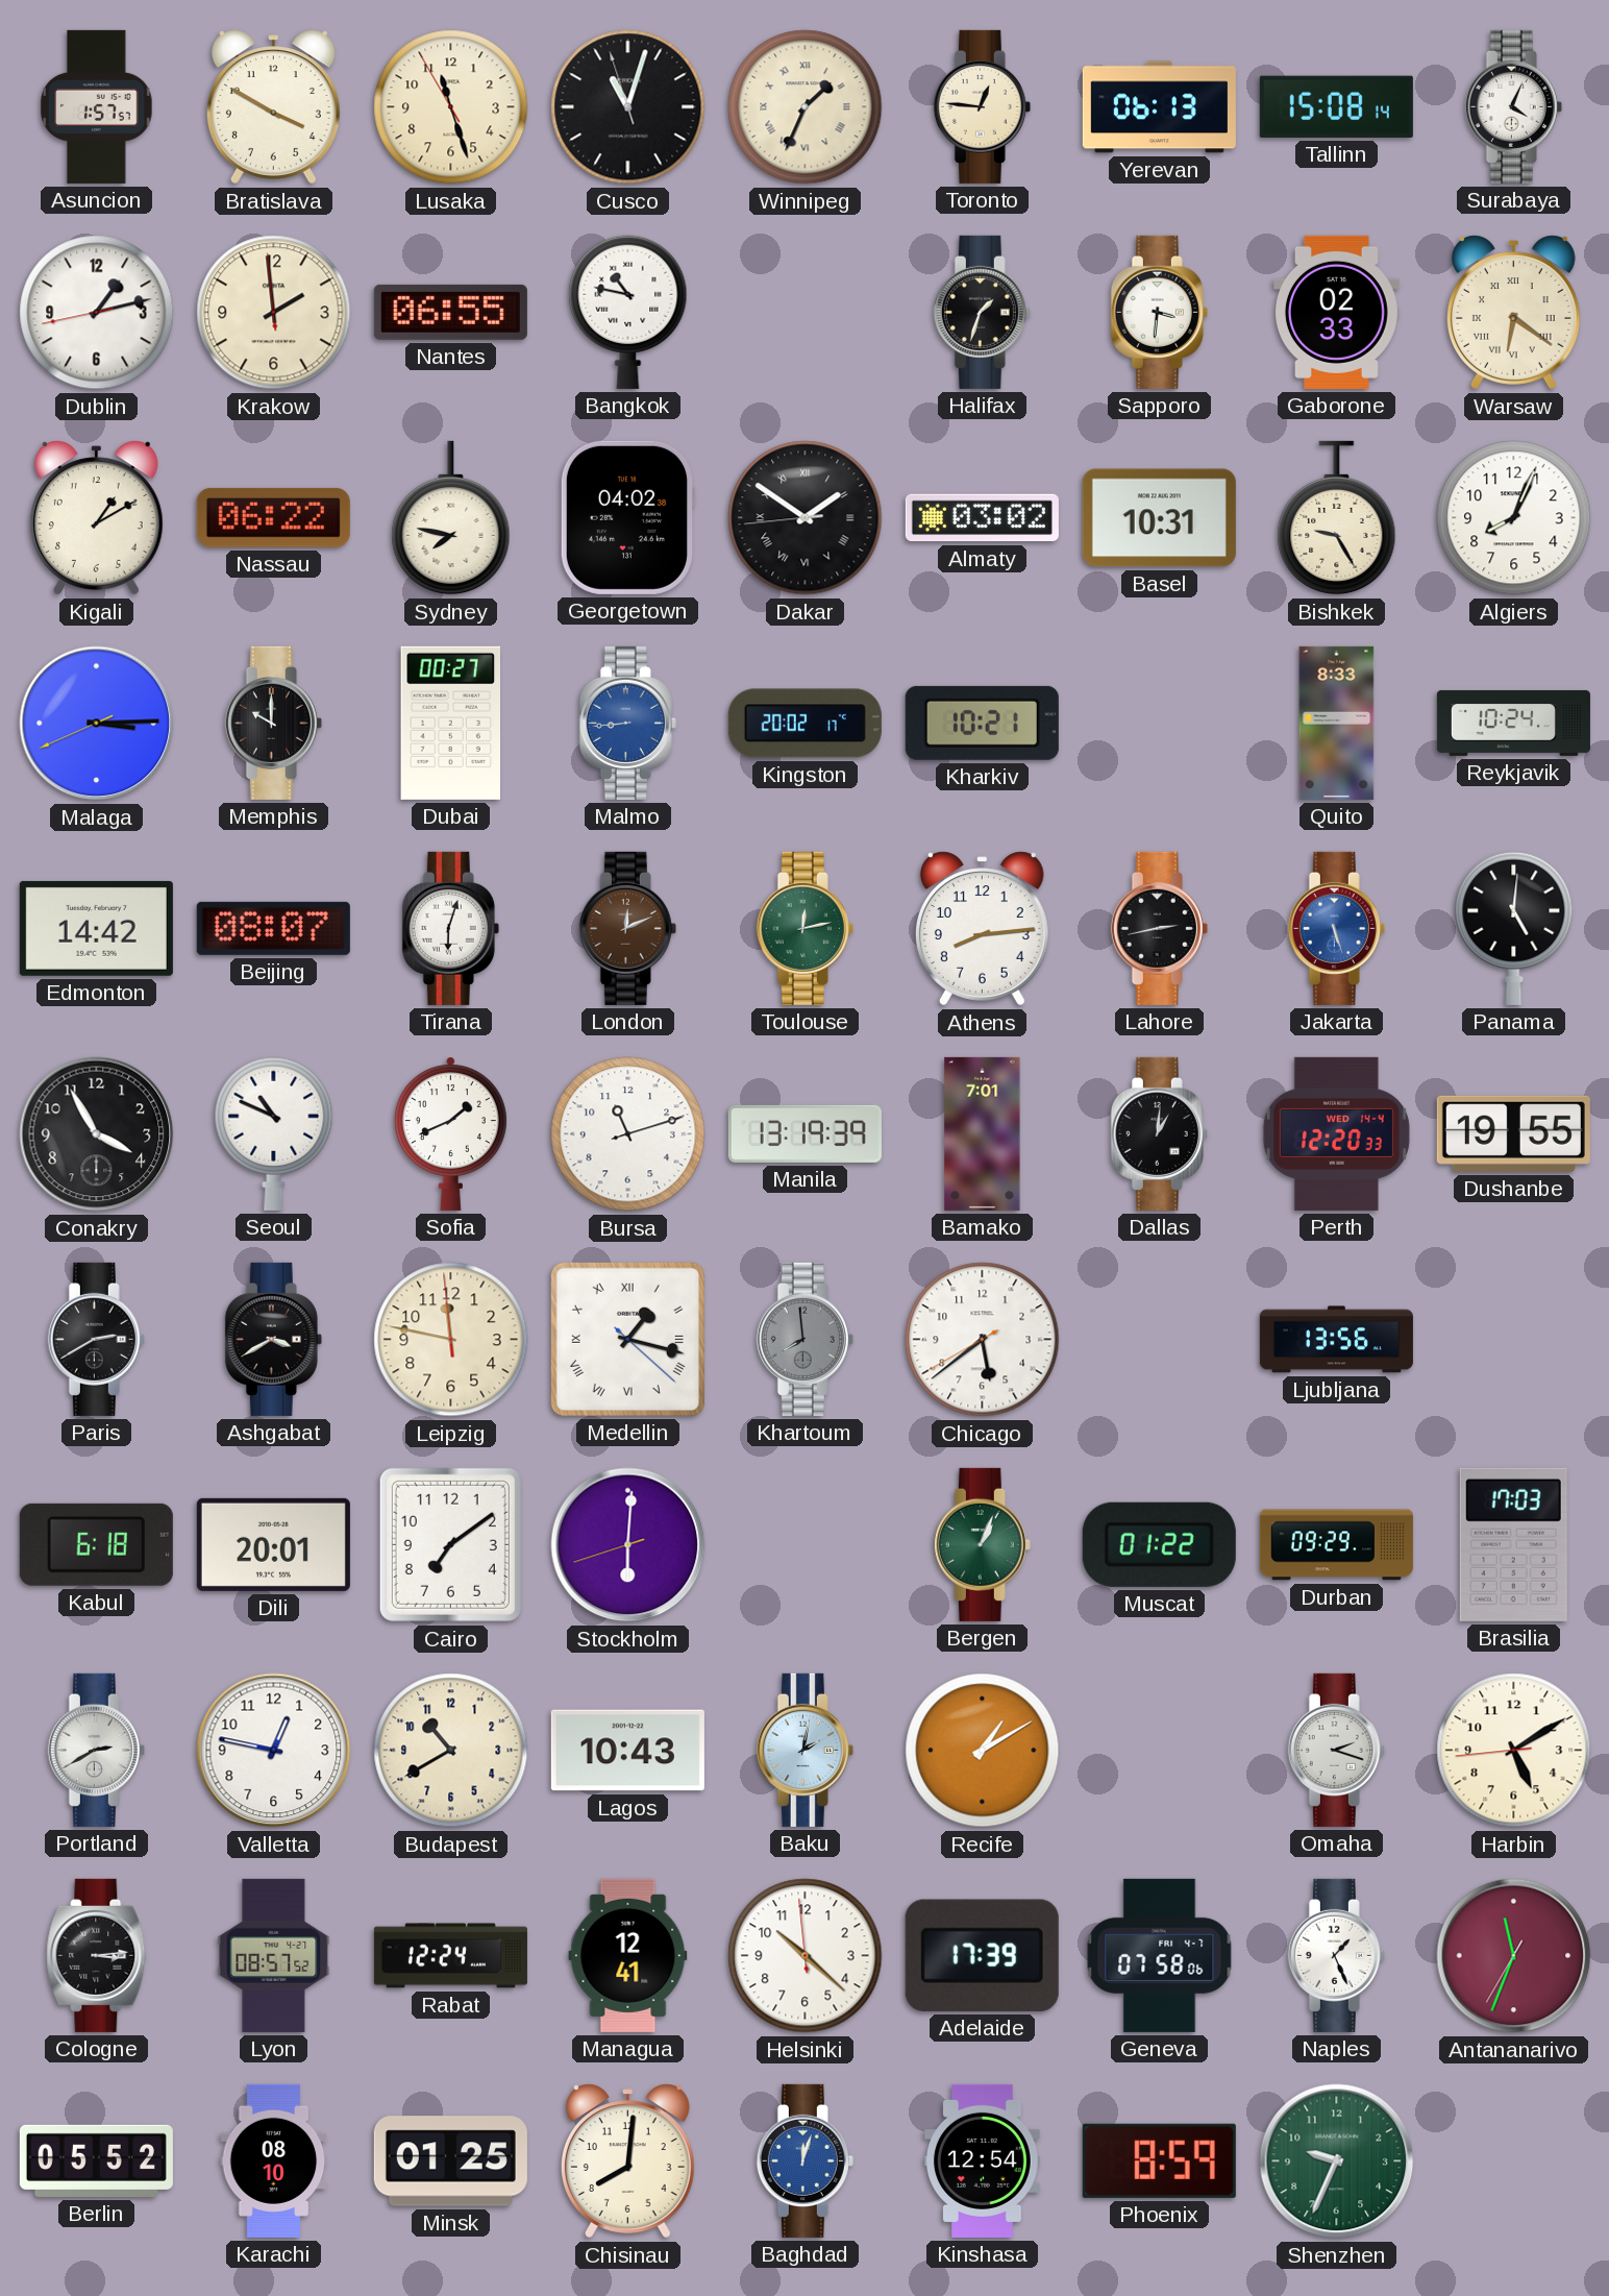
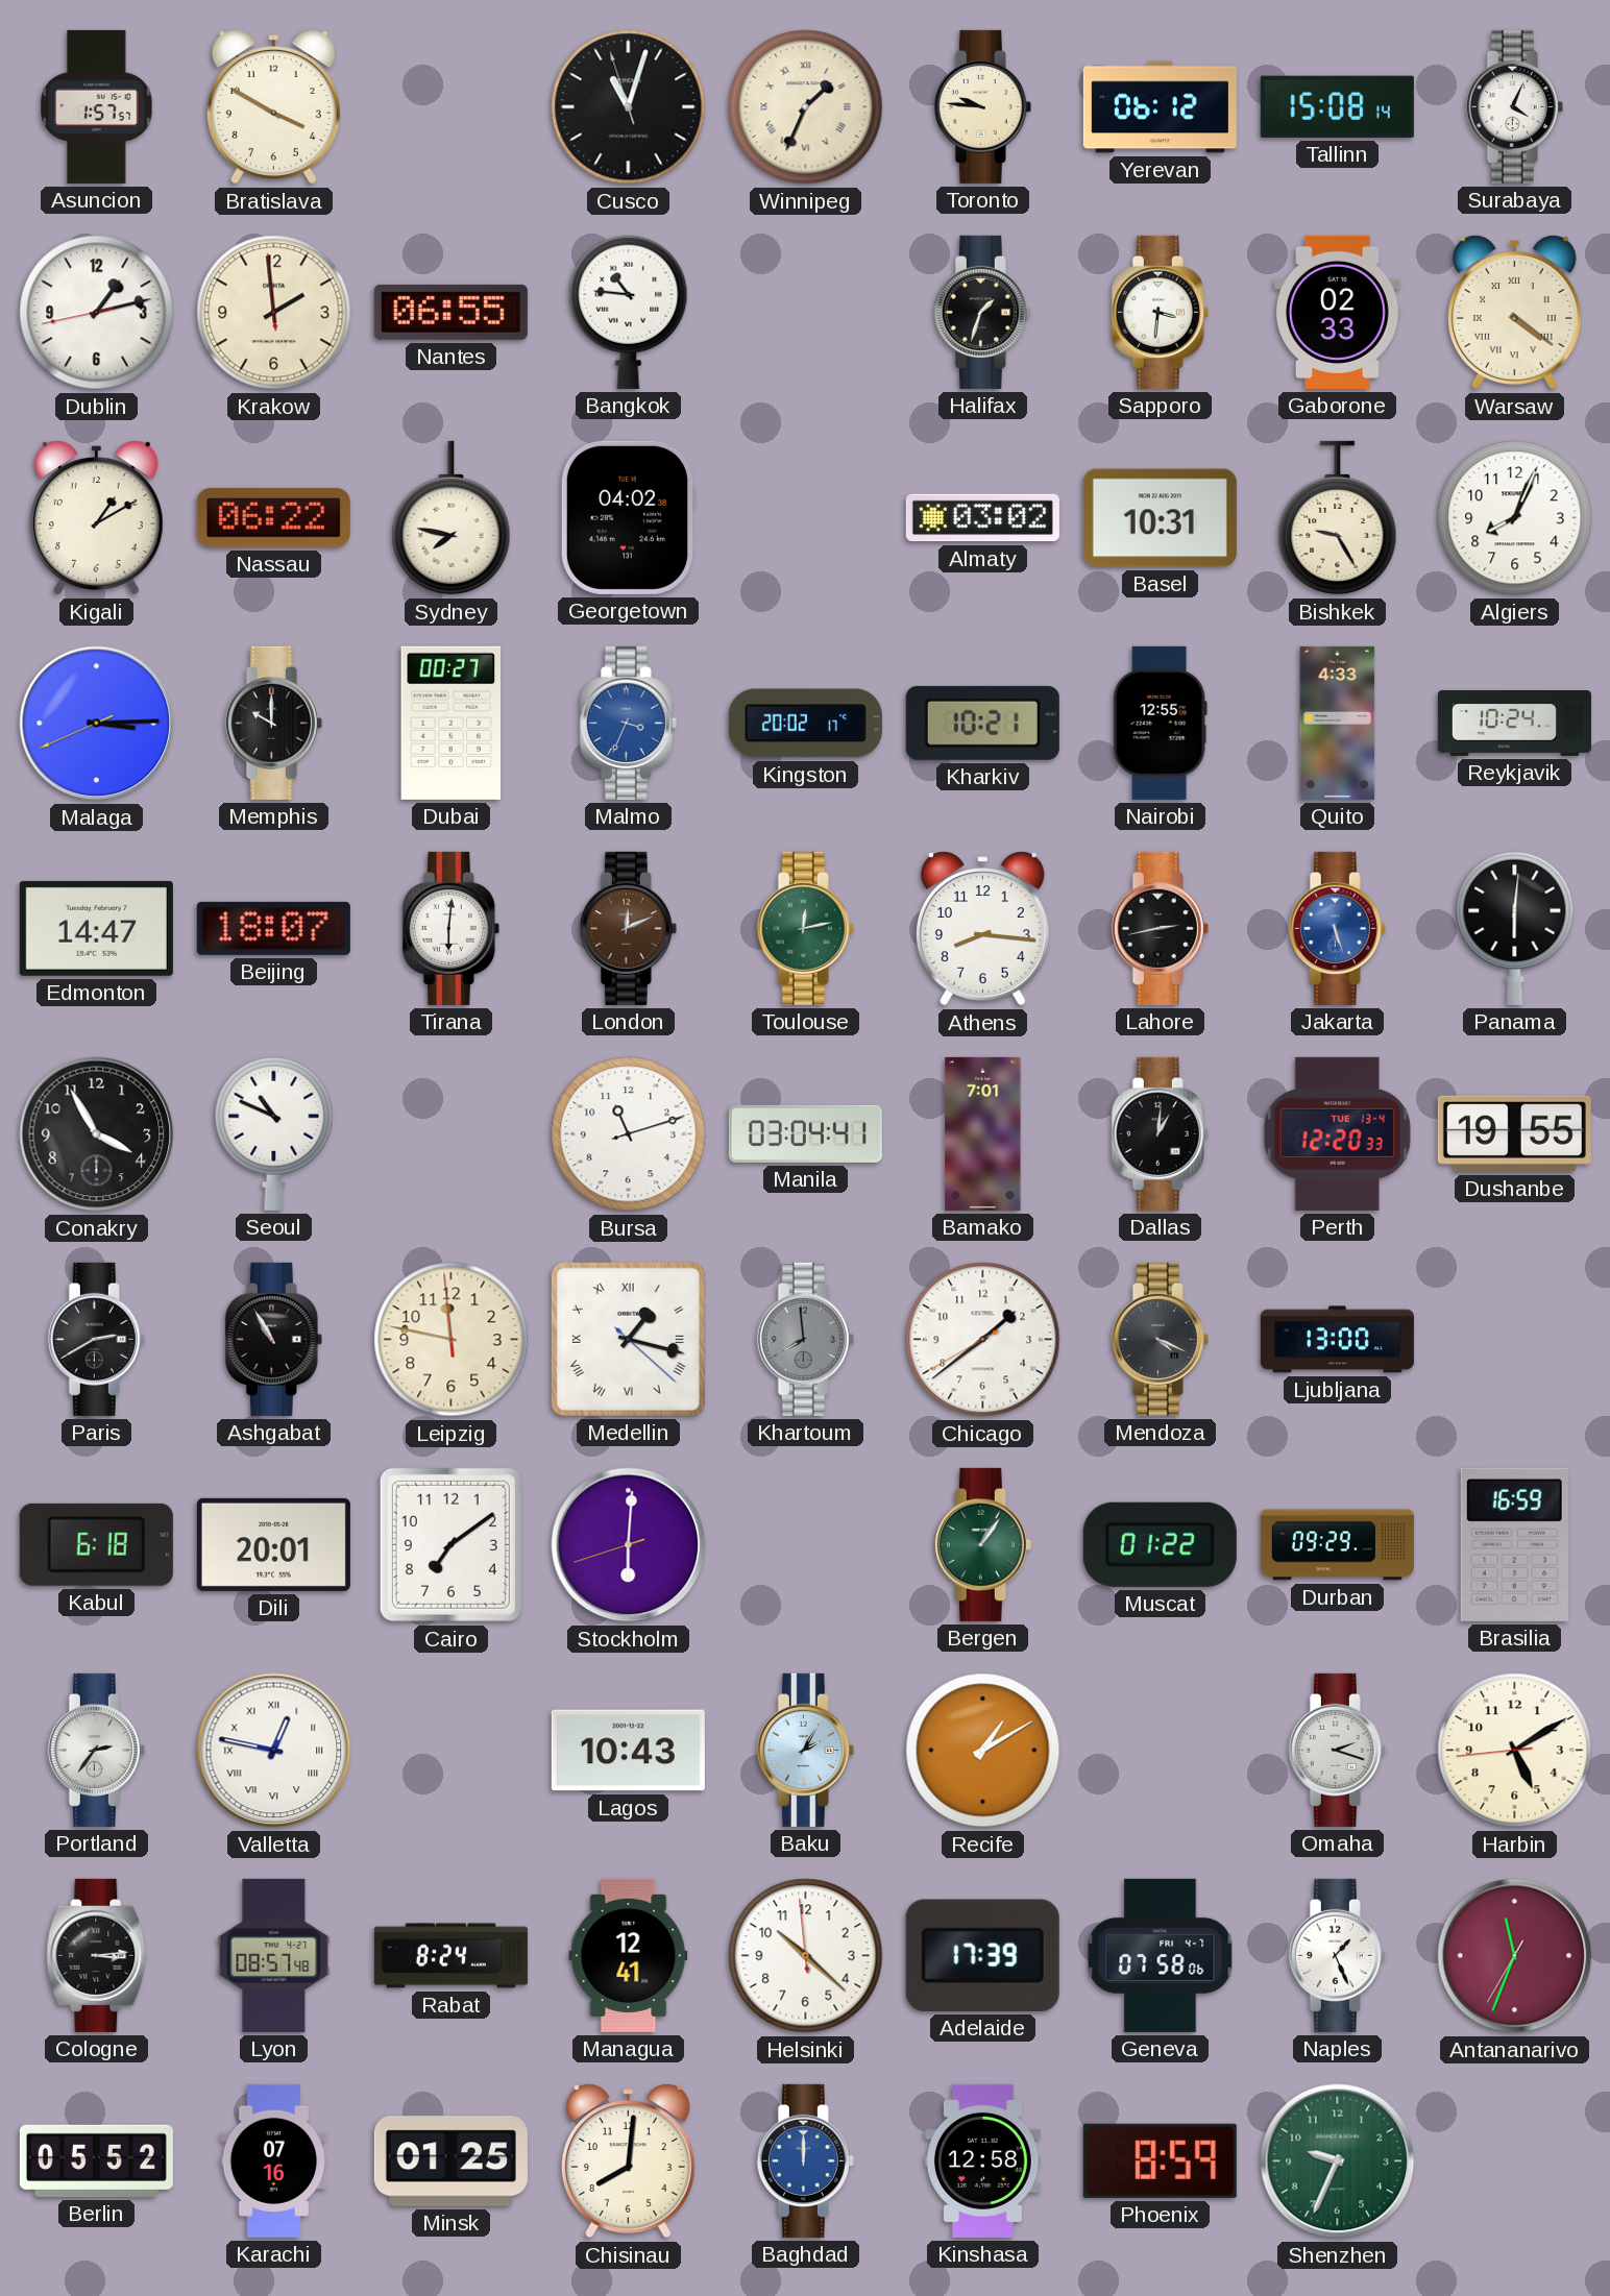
Lusaka: 11:26 -> none (451, 107)
Toronto: 12:46 -> 9:46 (982, 106)
Yerevan: 06:13 -> 06:12 (1160, 107)
Bangkok: 10:47 -> 10:46 (629, 312)
Warsaw: 6:21 -> 4:21 (1514, 313)
Dakar: 1:50 -> none (806, 518)
Malmo: 8:44 -> 3:34 (628, 723)
Nairobi: none -> 12:55 (1160, 723)
Quito: 8:33 -> 4:33 (1338, 723)
Edmonton: 14:42 -> 14:47 (96, 928)
Beijing: 08:07 -> 18:07 (273, 928)
Tirana: 6:03 -> 6:01 (450, 928)
Athens: 8:14 -> 8:16 (982, 929)
Panama: 5:01 -> 6:01 (1515, 928)
Sofia: 1:41 -> none (450, 1133)
Manila: 13:19 -> 03:04 (805, 1133)
Perth date: WED 14-4 -> TUE 13-4 (1337, 1133)
Ashgabat: 3:40 -> 10:55 (273, 1339)
Chicago: 5:38 -> 1:38 (983, 1340)
Mendoza: none -> 4:19 (1160, 1339)
Ljubljana: 13:56 -> 13:00 (1337, 1340)
Bergen: 1:04 -> 1:06 (982, 1544)
Brasilia: 17:03 -> 16:59 (1514, 1544)
Portland: 2:40 -> 2:36 (96, 1750)
Valletta numerals: Arabic -> Roman (274, 1751)
Budapest: 10:40 -> none (451, 1751)
Baku: 2:02 -> 2:05 (805, 1750)
Lyon: 08:57:52 -> 08:57:48 (274, 1955)
Rabat: 12:24 -> 8:24 (450, 1956)
Karachi: 08:10 -> 07:16 (274, 2160)
Baghdad: 12:03 -> 12:00 (805, 2160)
Kinshasa: 12:54 -> 12:58 (983, 2160)
